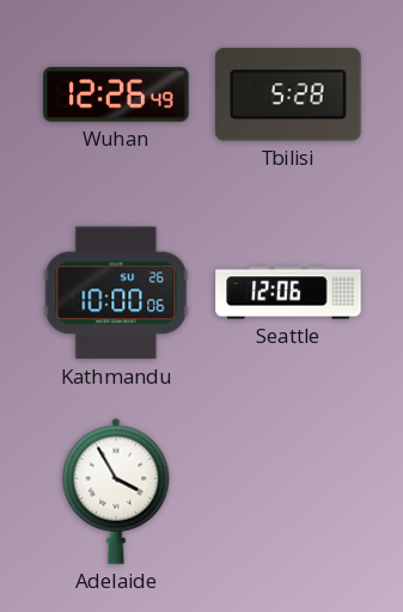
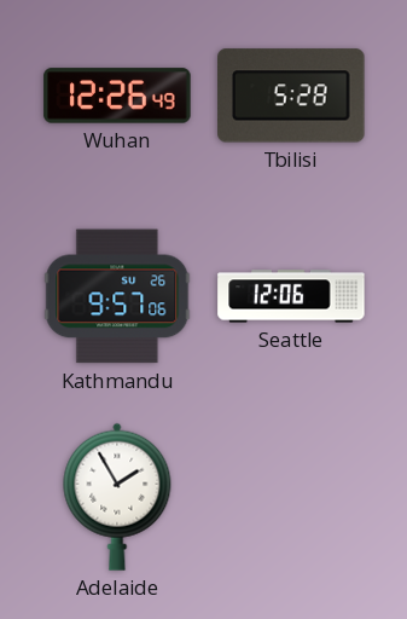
Kathmandu: 10:00 -> 9:57 (117, 296)
Adelaide: 3:55 -> 1:55 (117, 497)
